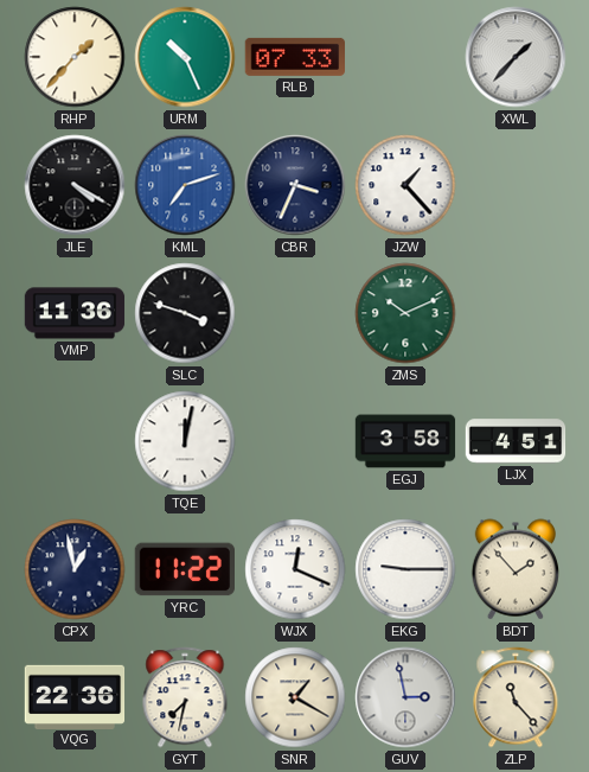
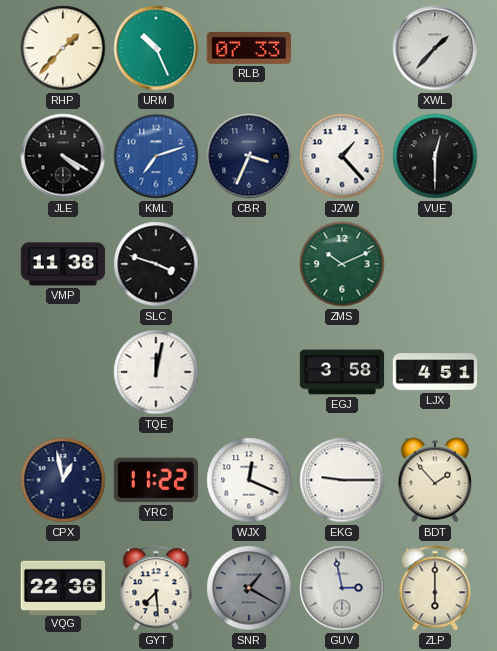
VUE: none -> 12:30 (435, 156)
VMP: 11:36 -> 11:38 (63, 264)
GYT: 7:32 -> 7:29 (156, 588)
SNR dial: cream -> grey (249, 588)
ZLP: 11:23 -> 6:00 (435, 588)
